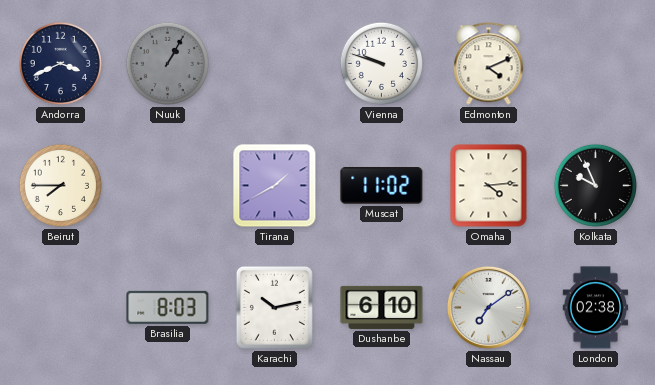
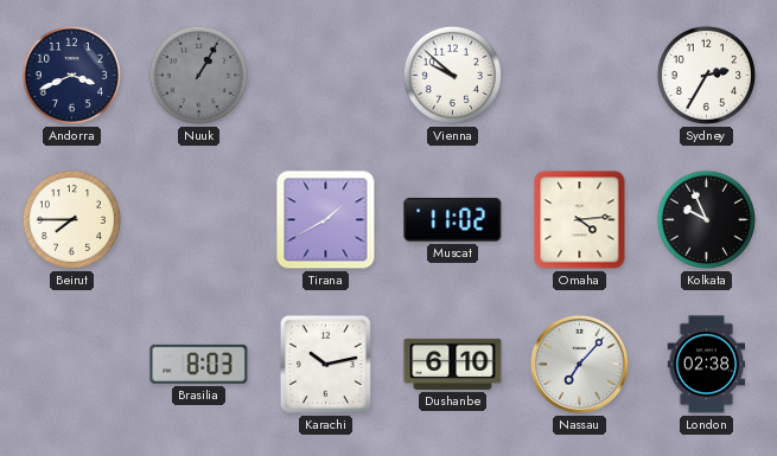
Vienna: 9:48 -> 9:52 (452, 75)
Edmonton: 4:11 -> none (489, 64)
Sydney: none -> 2:35 (706, 75)
Nassau: 7:09 -> 7:07 (579, 364)
